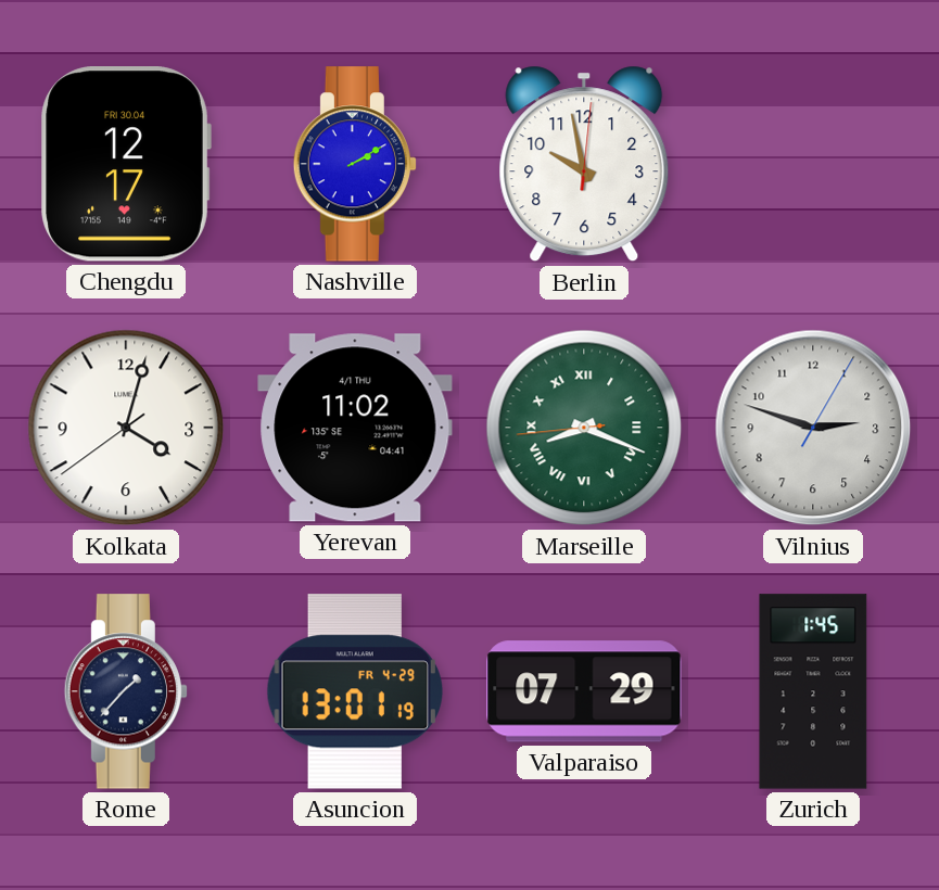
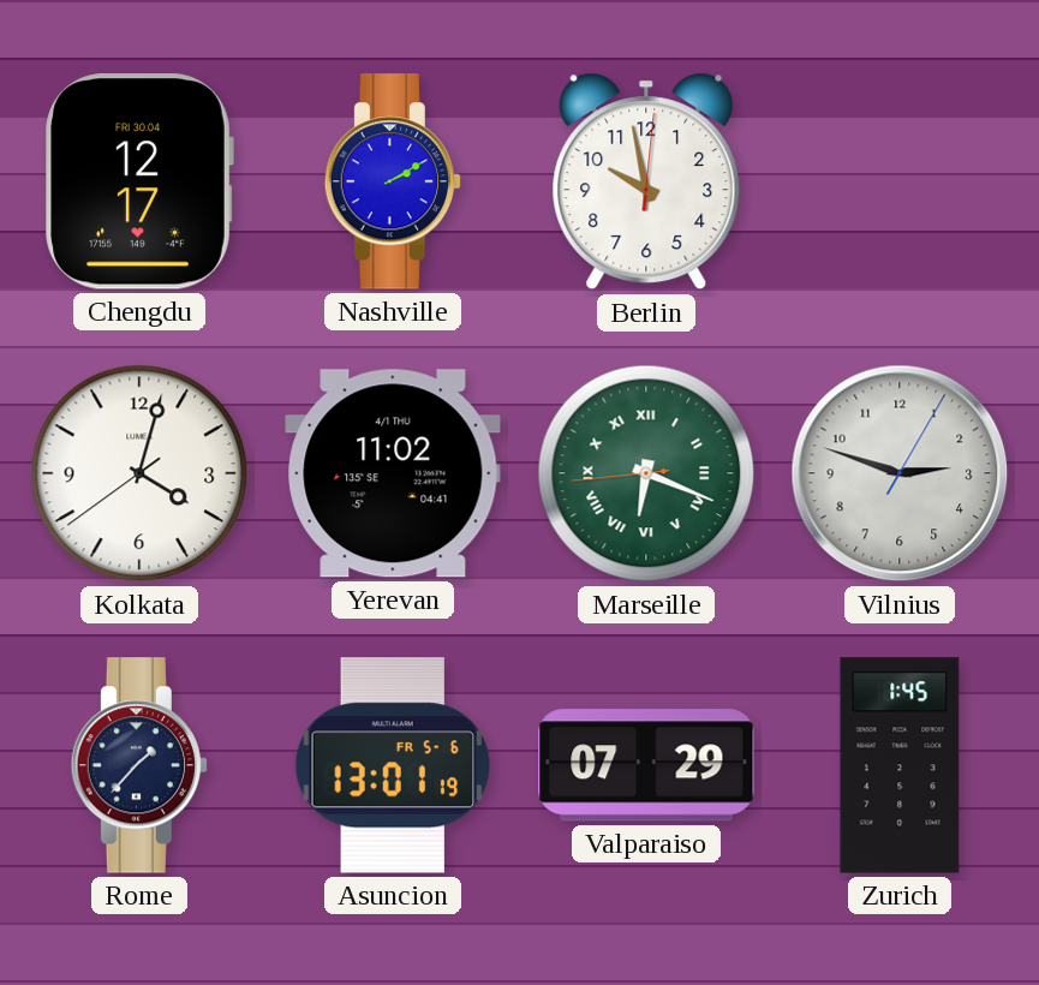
Marseille: 8:18 -> 6:18 (646, 473)
Asuncion date: FR 4-29 -> FR 5-6 (392, 765)
